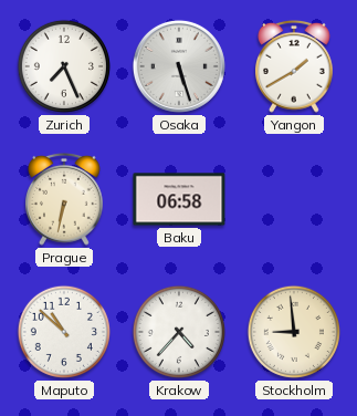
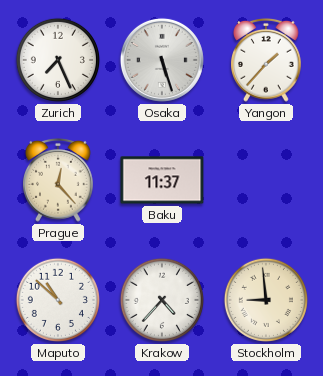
Yangon: 1:40 -> 1:37 (267, 60)
Prague: 6:32 -> 12:23 (59, 180)
Baku: 06:58 -> 11:37 (162, 180)
